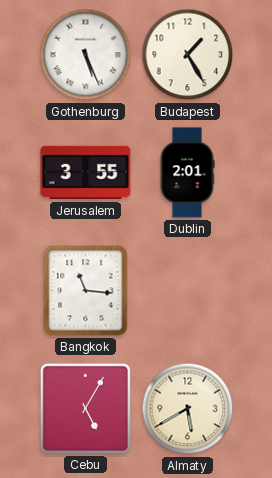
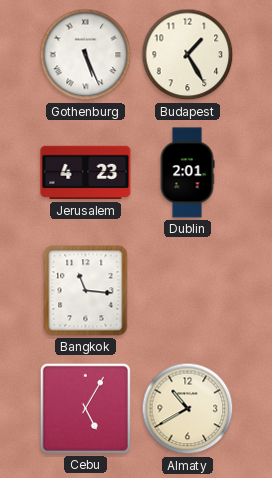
Jerusalem: 3:55 -> 4:23 (86, 173)
Almaty: 5:40 -> 10:40 (188, 409)
